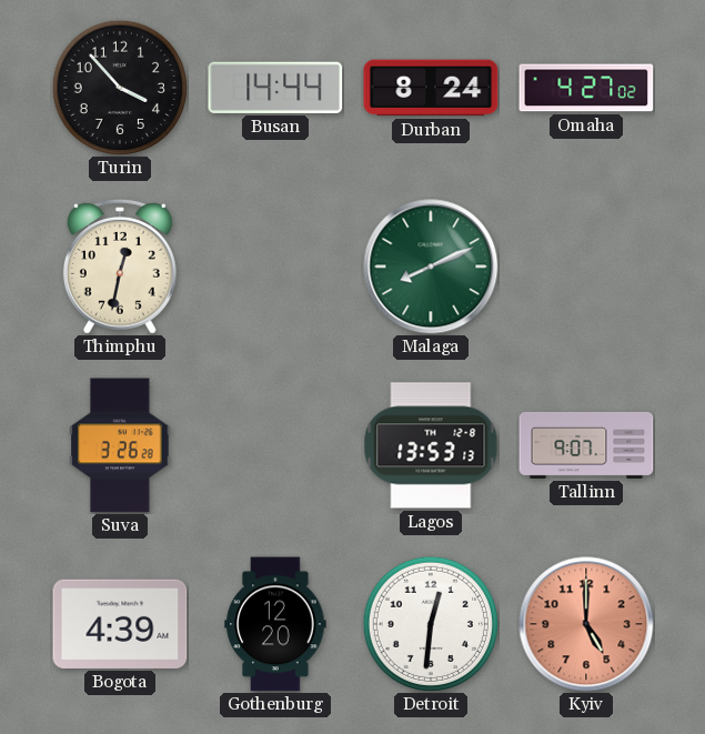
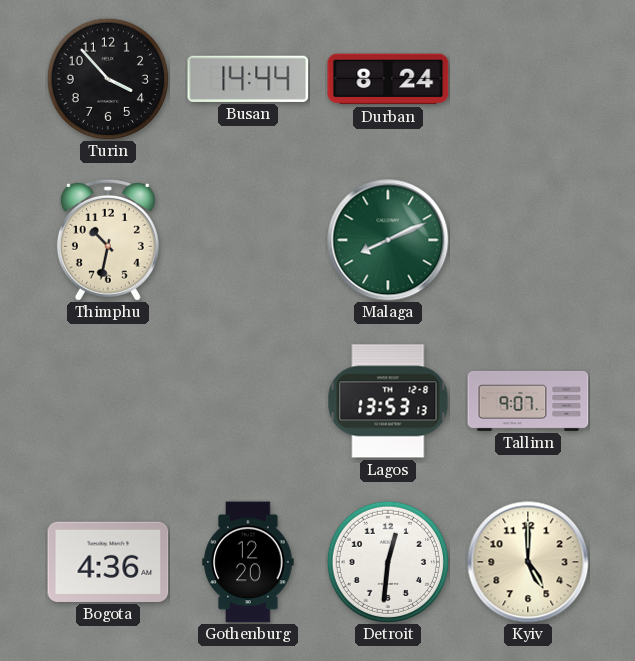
Omaha: 4:27 -> none (586, 88)
Thimphu: 12:32 -> 10:32 (108, 240)
Suva: 3:26 -> none (120, 445)
Bogota: 4:39 -> 4:36 (108, 562)
Kyiv dial: salmon -> cream (528, 562)
